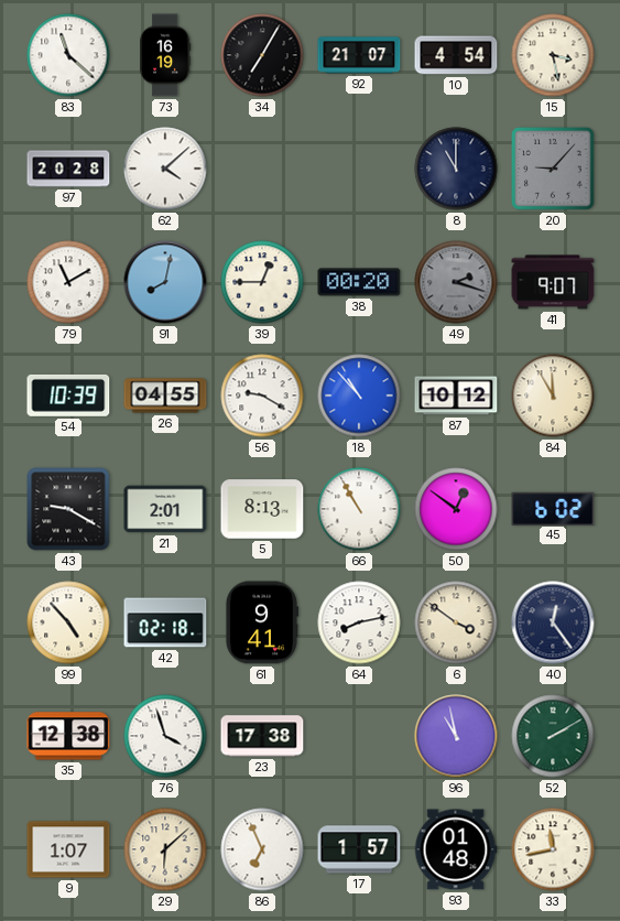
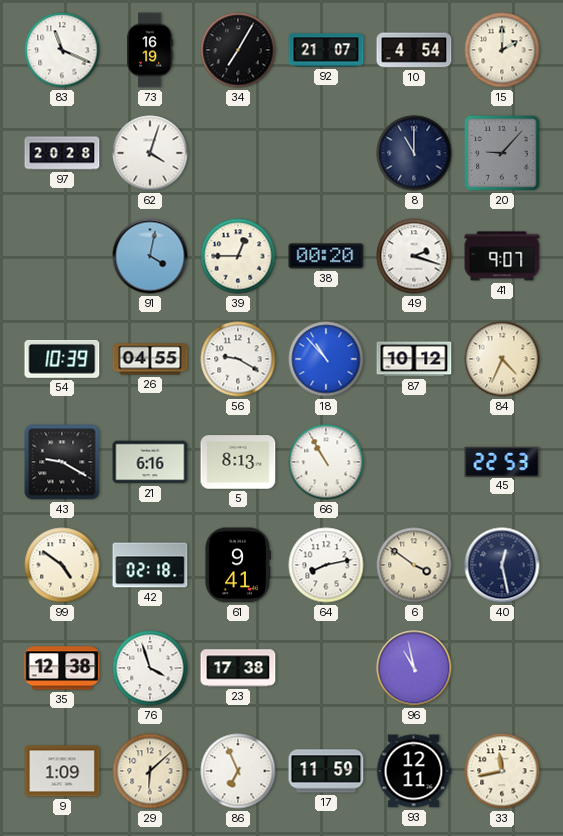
83: 11:22 -> 11:19 (62, 50)
15: 3:28 -> 2:00 (502, 50)
62: 4:08 -> 4:03 (150, 153)
79: 11:10 -> none (68, 282)
91: 8:02 -> 4:02 (150, 256)
49 dial: grey -> white (414, 256)
84: 11:55 -> 4:34 (502, 359)
21: 2:01 -> 6:16 (150, 462)
50: 12:51 -> none (456, 509)
45: 6:02 -> 22:53 (502, 461)
99: 4:53 -> 4:51 (62, 565)
40: 12:24 -> 12:28 (502, 565)
52: 2:10 -> none (553, 736)
9: 1:07 -> 1:09 (62, 771)
17: 1:57 -> 11:59 (326, 771)
93: 01:48 -> 12:11 (414, 771)
